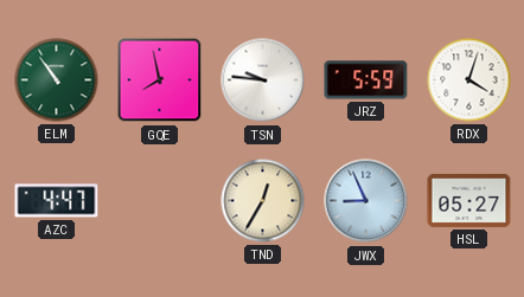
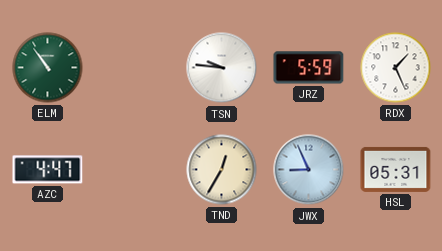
GQE: 7:58 -> none (160, 80)
RDX: 4:03 -> 1:26 (396, 68)
HSL: 05:27 -> 05:31 (396, 169)
